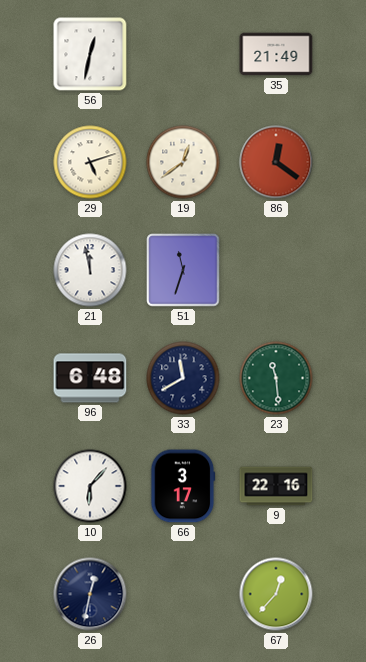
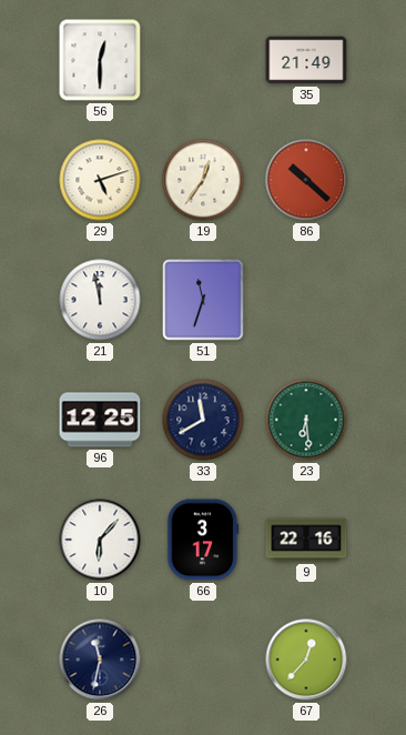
56: 12:32 -> 12:30 (100, 60)
19: 12:39 -> 12:36 (203, 180)
86: 12:21 -> 10:22 (306, 180)
96: 6:48 -> 12:25 (100, 420)
23: 11:29 -> 6:29 (306, 420)
26: 12:32 -> 11:32 (100, 660)
